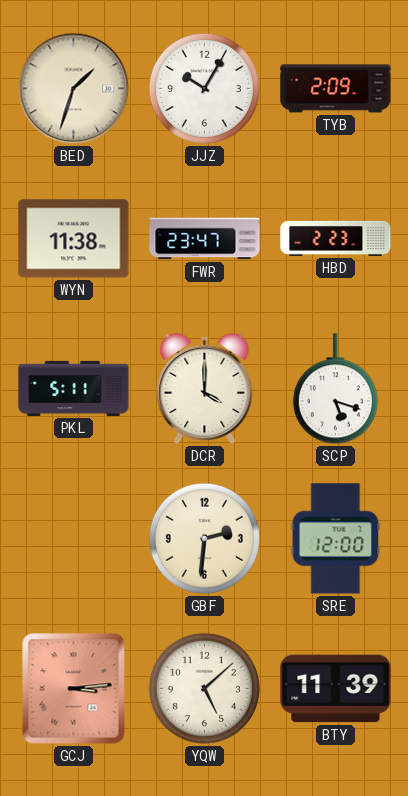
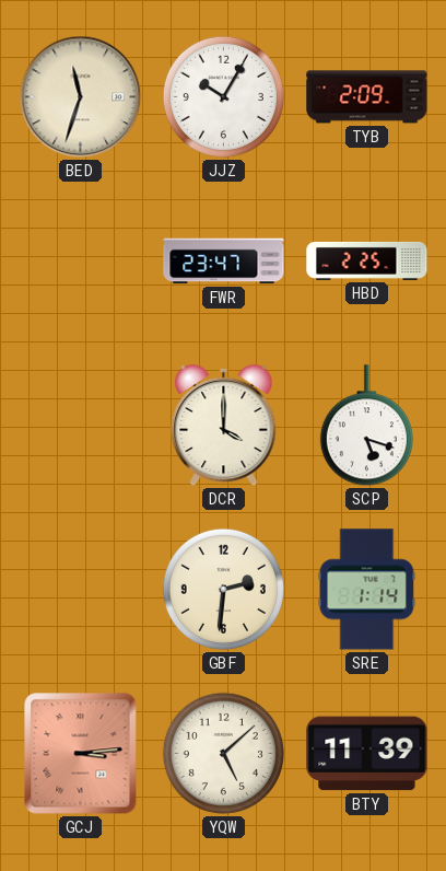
BED: 1:33 -> 11:33 (81, 97)
WYN: 11:38 -> none (74, 239)
HBD: 2:23 -> 2:25 (367, 260)
PKL: 5:11 -> none (74, 388)
SRE: 12:00 -> 1:14 (367, 590)
